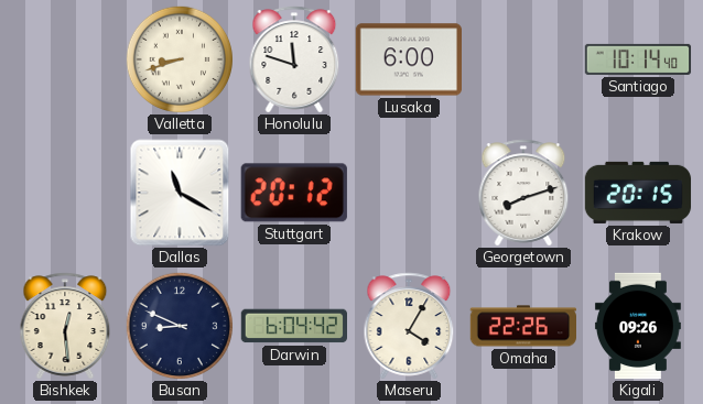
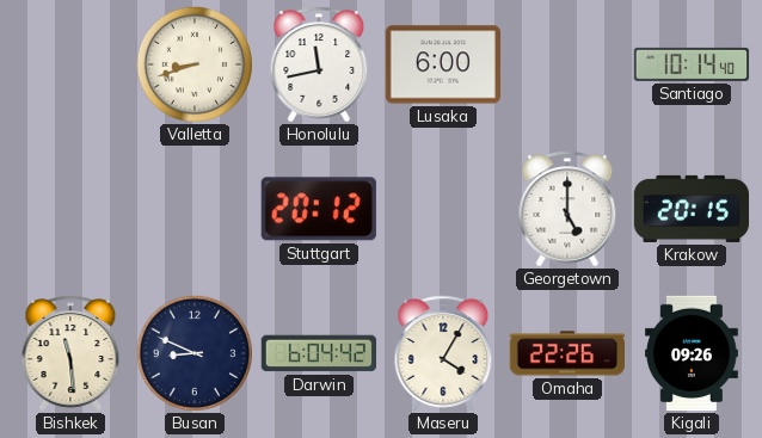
Honolulu: 11:48 -> 11:43 (319, 64)
Dallas: 11:20 -> none (180, 193)
Georgetown: 8:12 -> 5:00 (567, 209)
Bishkek: 12:29 -> 11:29 (70, 353)
